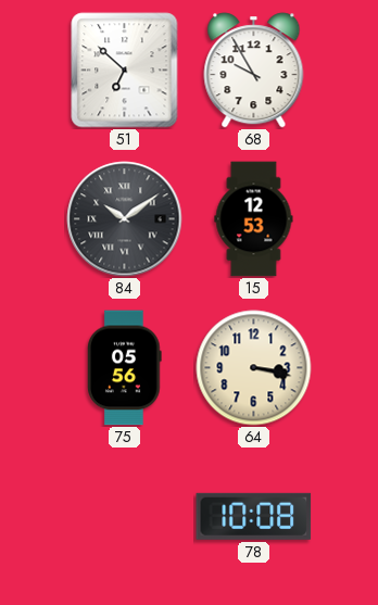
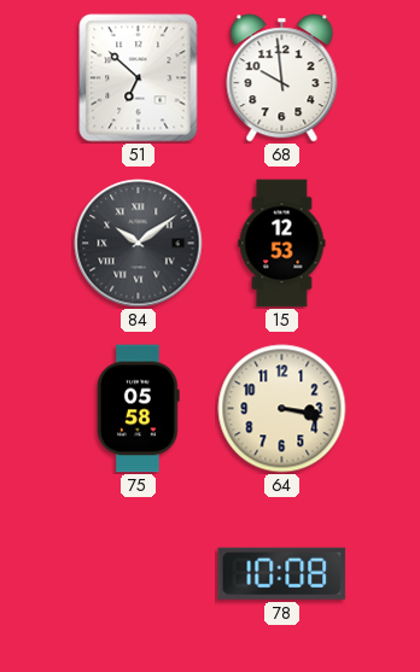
68: 9:55 -> 9:59 (282, 78)
75: 05:56 -> 05:58 (139, 409)
